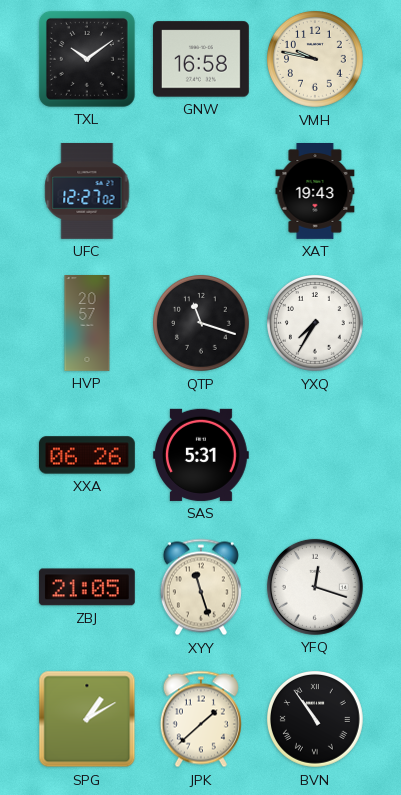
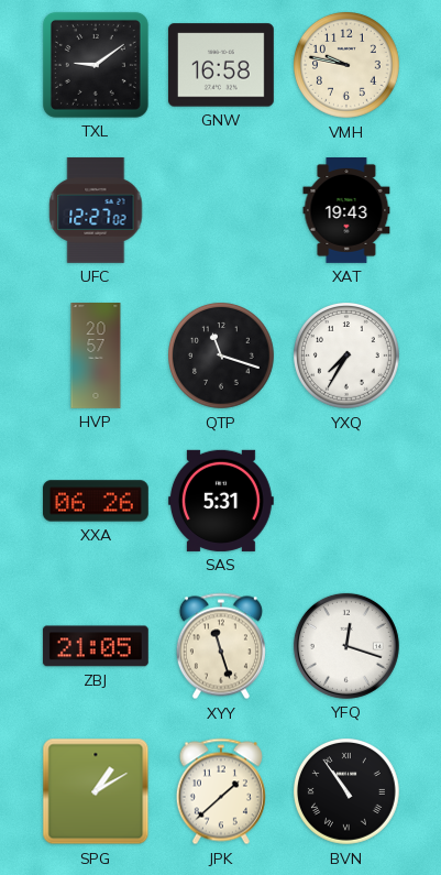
TXL: 10:09 -> 9:09 (96, 65)
